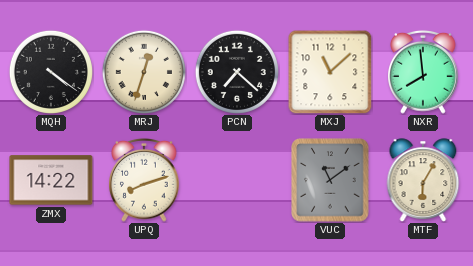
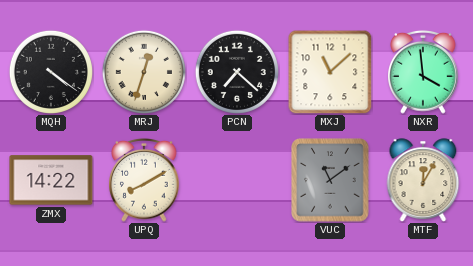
NXR: 7:59 -> 3:59 (424, 72)
UPQ: 8:12 -> 8:10 (145, 180)
MTF: 6:05 -> 12:05 (423, 180)
